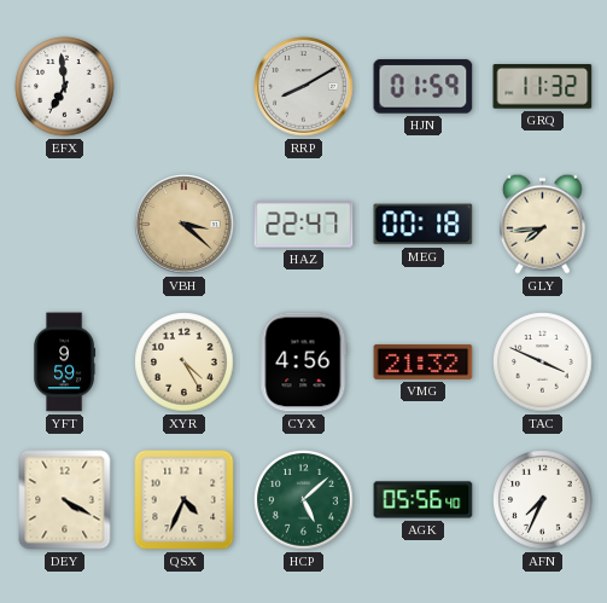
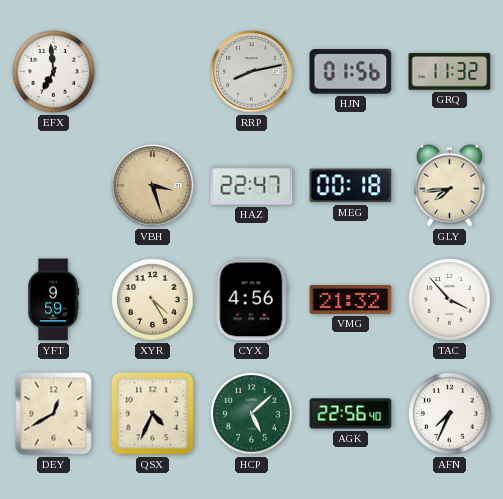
RRP: 8:10 -> 8:13 (252, 72)
HJN: 01:59 -> 01:56 (351, 72)
VBH: 3:22 -> 3:27 (153, 186)
TAC: 3:49 -> 3:53 (450, 300)
DEY: 4:20 -> 12:40 (54, 414)
AGK: 05:56 -> 22:56 (351, 414)
